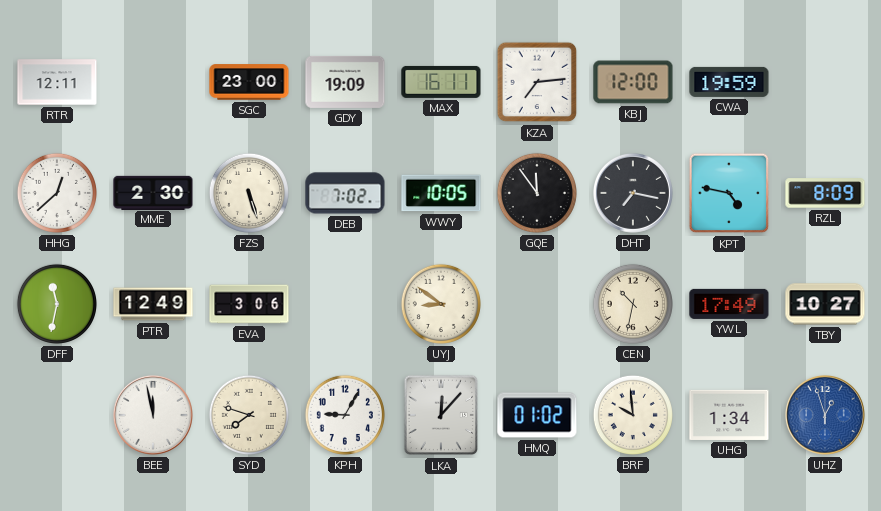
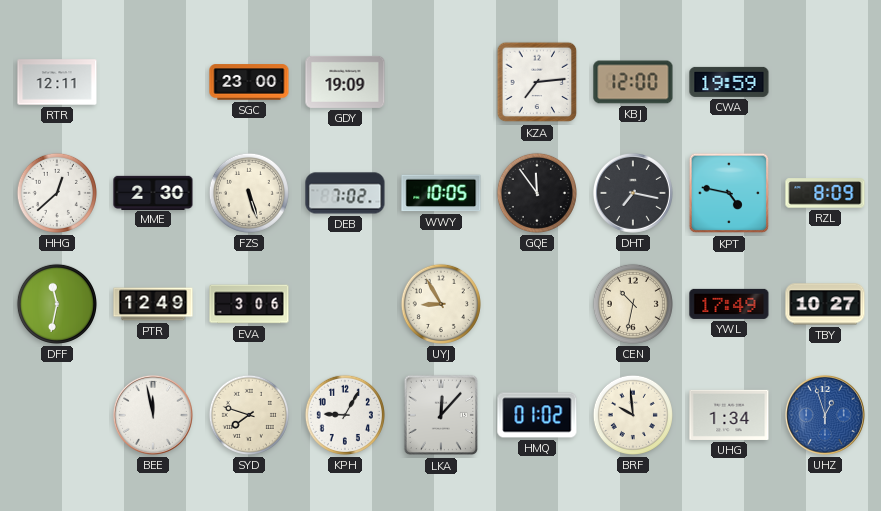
MAX: 16:11 -> none (441, 82)
UYJ: 8:51 -> 8:55 (441, 304)
